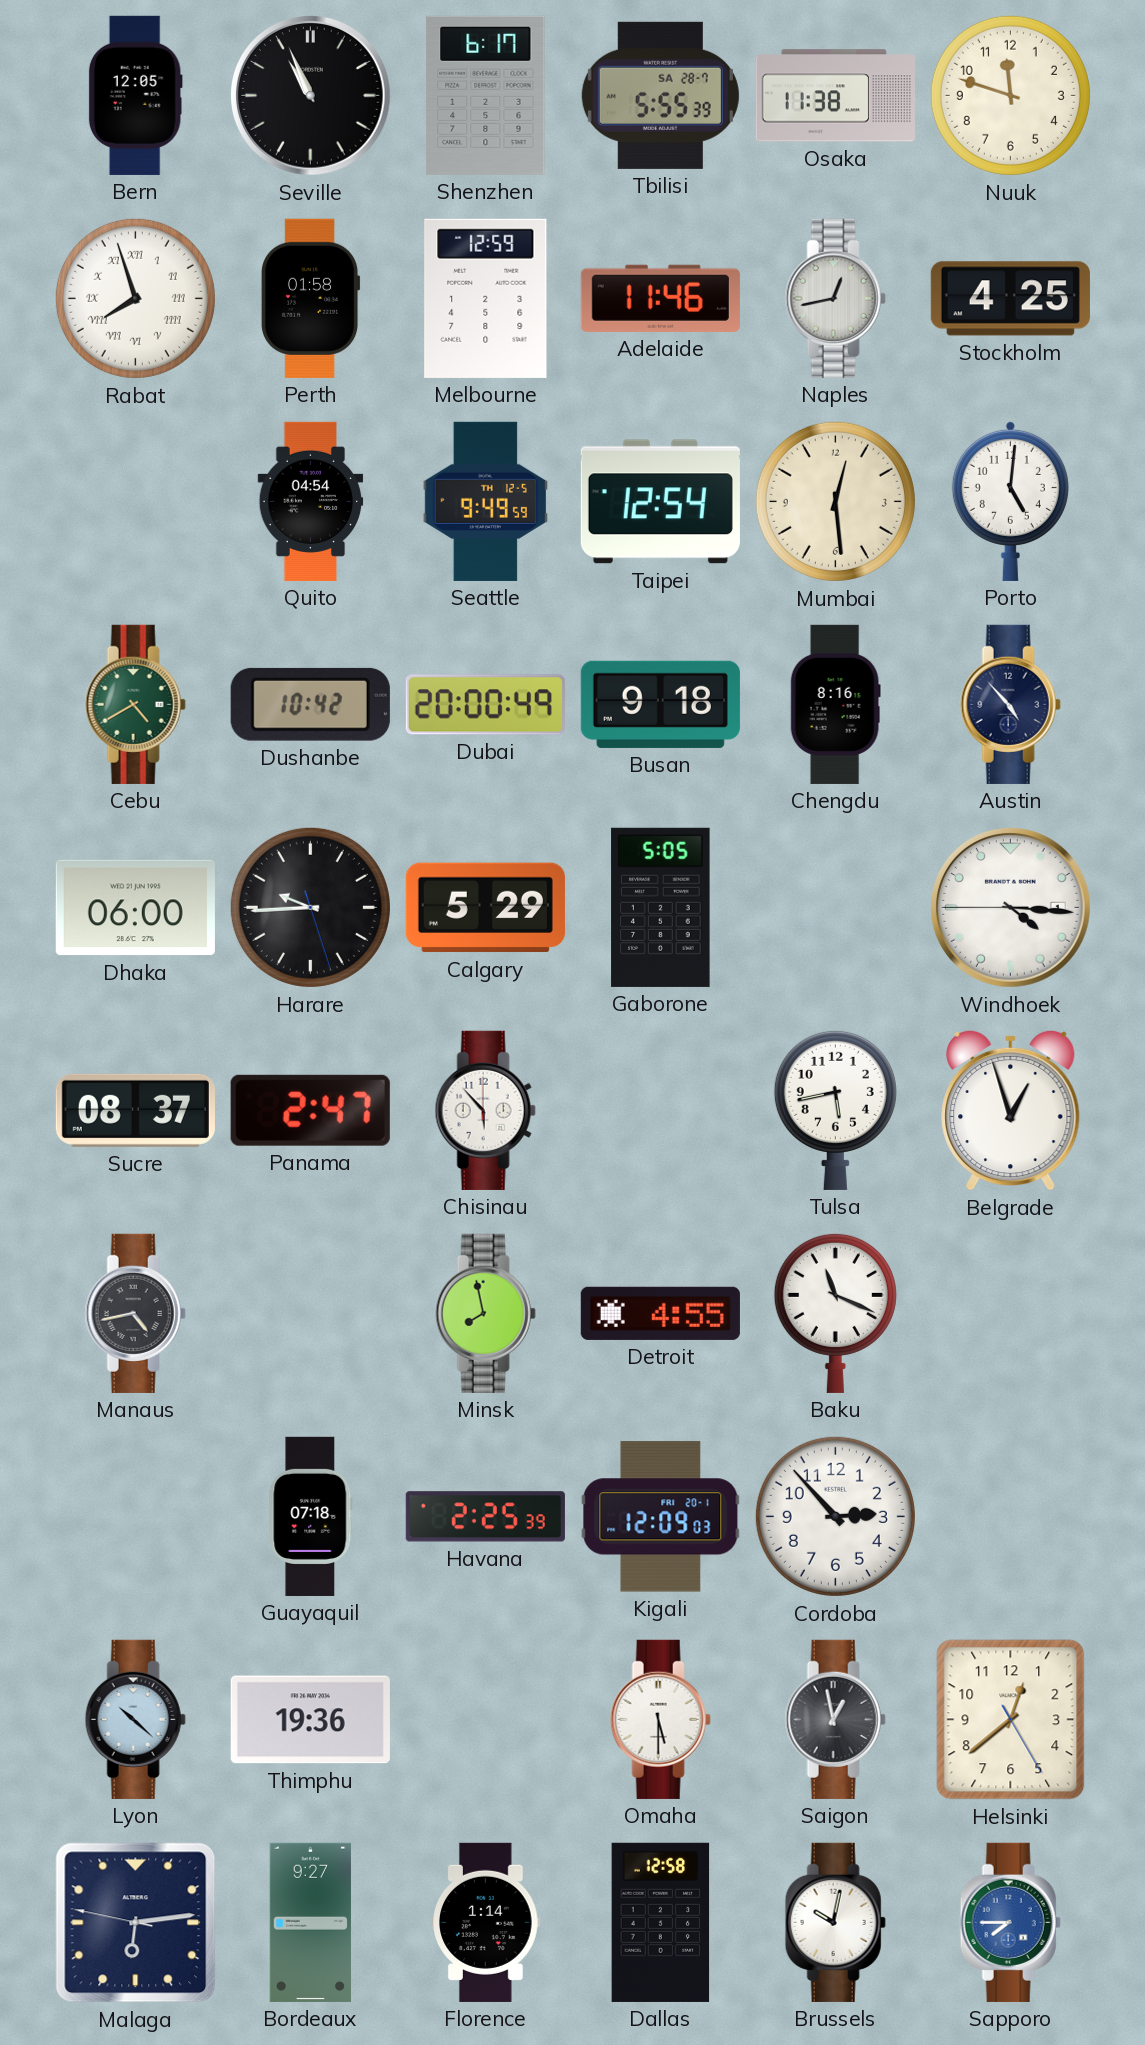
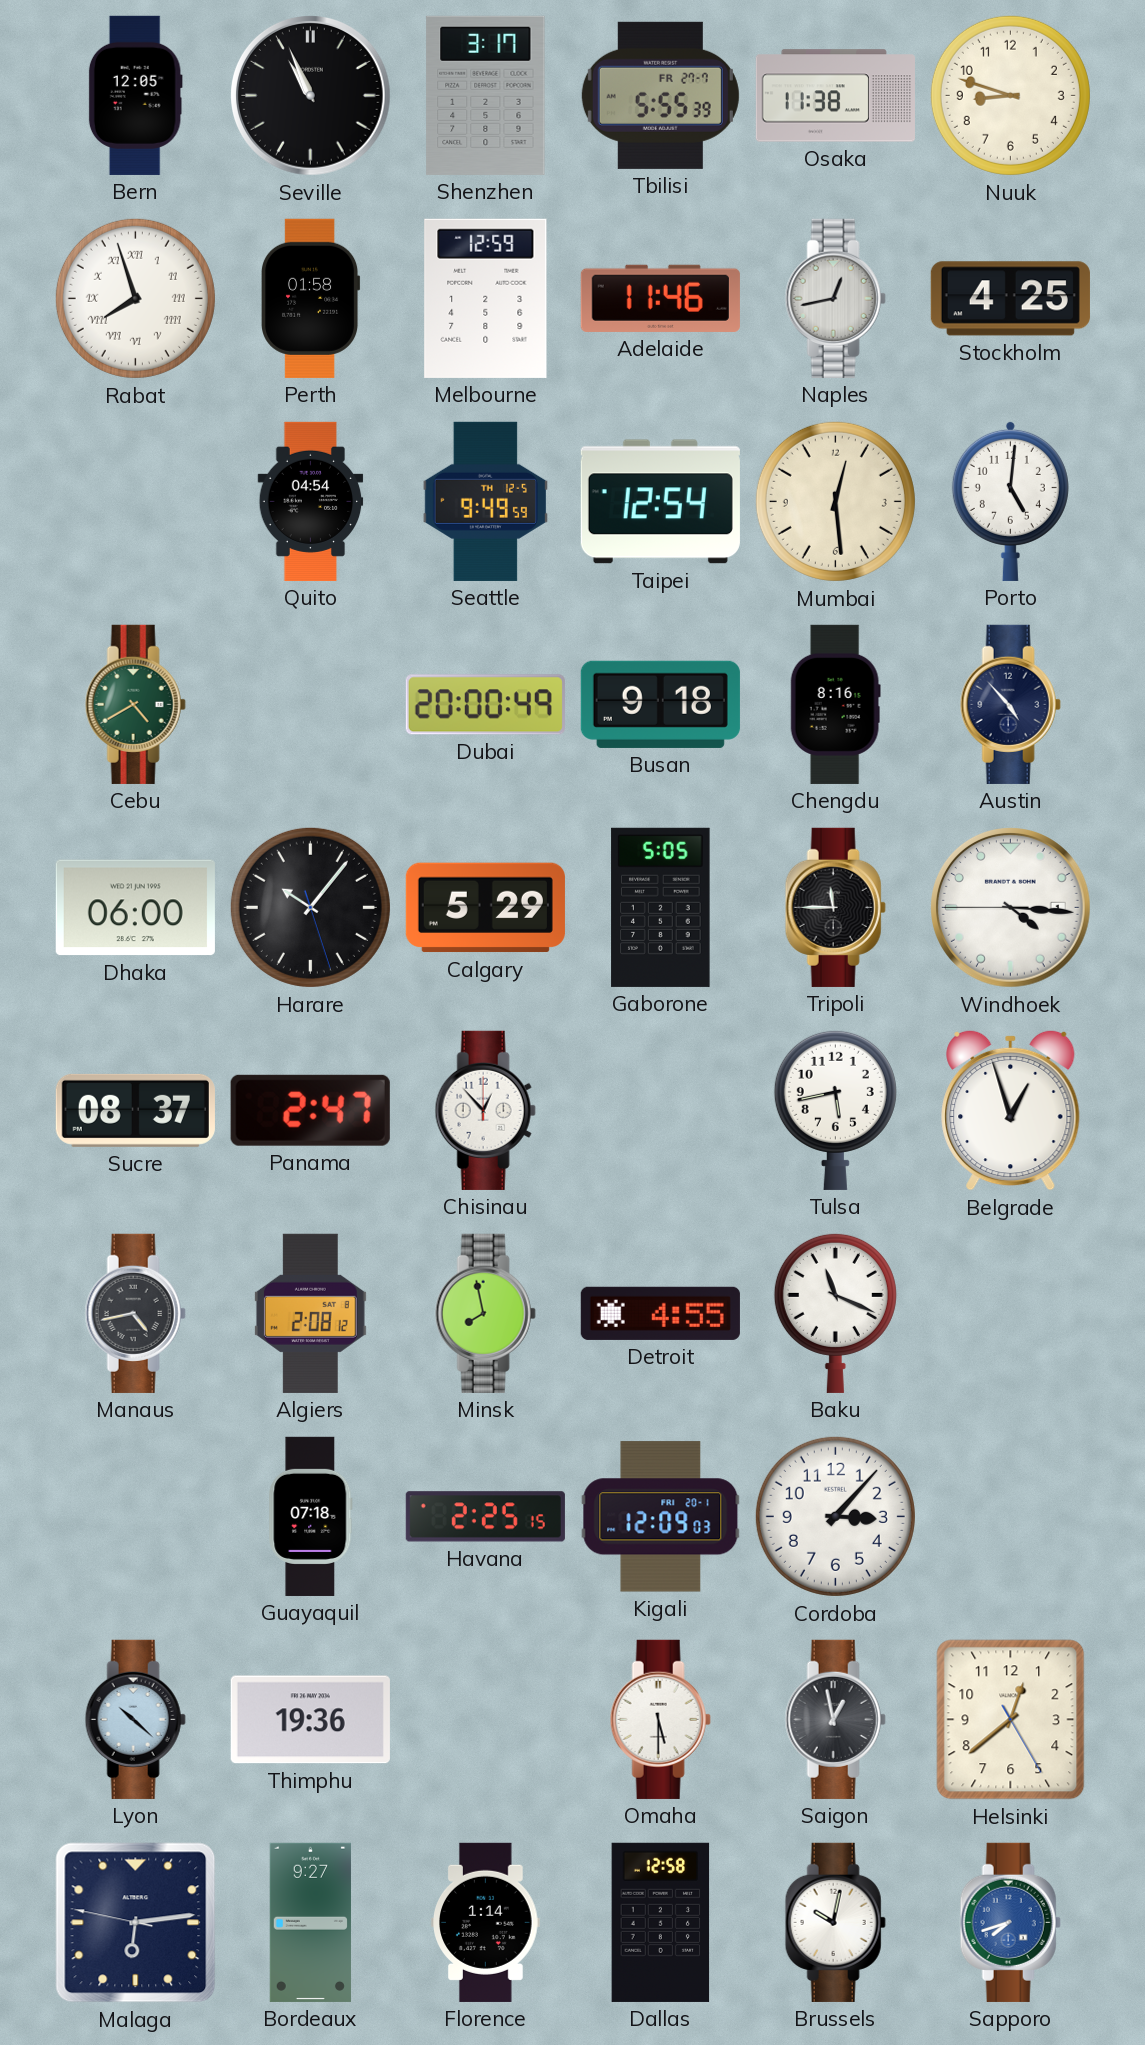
Shenzhen: 6:17 -> 3:17 (486, 95)
Tbilisi date: SA 28-7 -> FR 27-7 (660, 95)
Nuuk: 11:48 -> 8:48 (1010, 95)
Dushanbe: 10:42 -> none (310, 704)
Harare: 9:44 -> 10:06 (310, 907)
Tripoli: none -> 11:45 (835, 907)
Chisinau: 5:53 -> 12:53 (485, 1110)
Algiers: none -> 2:08 (310, 1313)
Havana: 2:25:39 -> 2:25:15 (485, 1517)
Cordoba: 2:53 -> 3:07 (835, 1516)
Sapporo: 7:45 -> 7:42 (1010, 1922)
